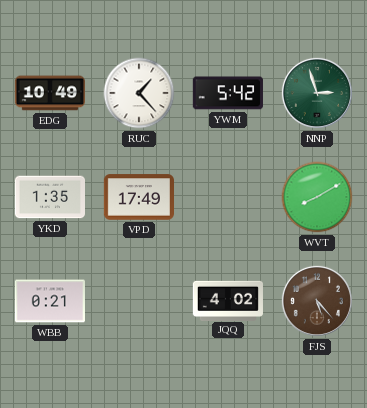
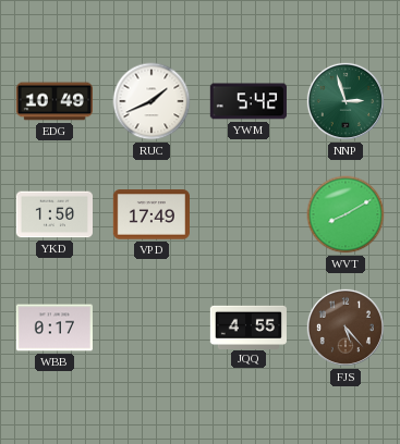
RUC: 1:23 -> 1:41 (151, 101)
YKD: 1:35 -> 1:50 (53, 214)
WBB: 0:21 -> 0:17 (53, 328)
JQQ: 4:02 -> 4:55 (249, 326)
